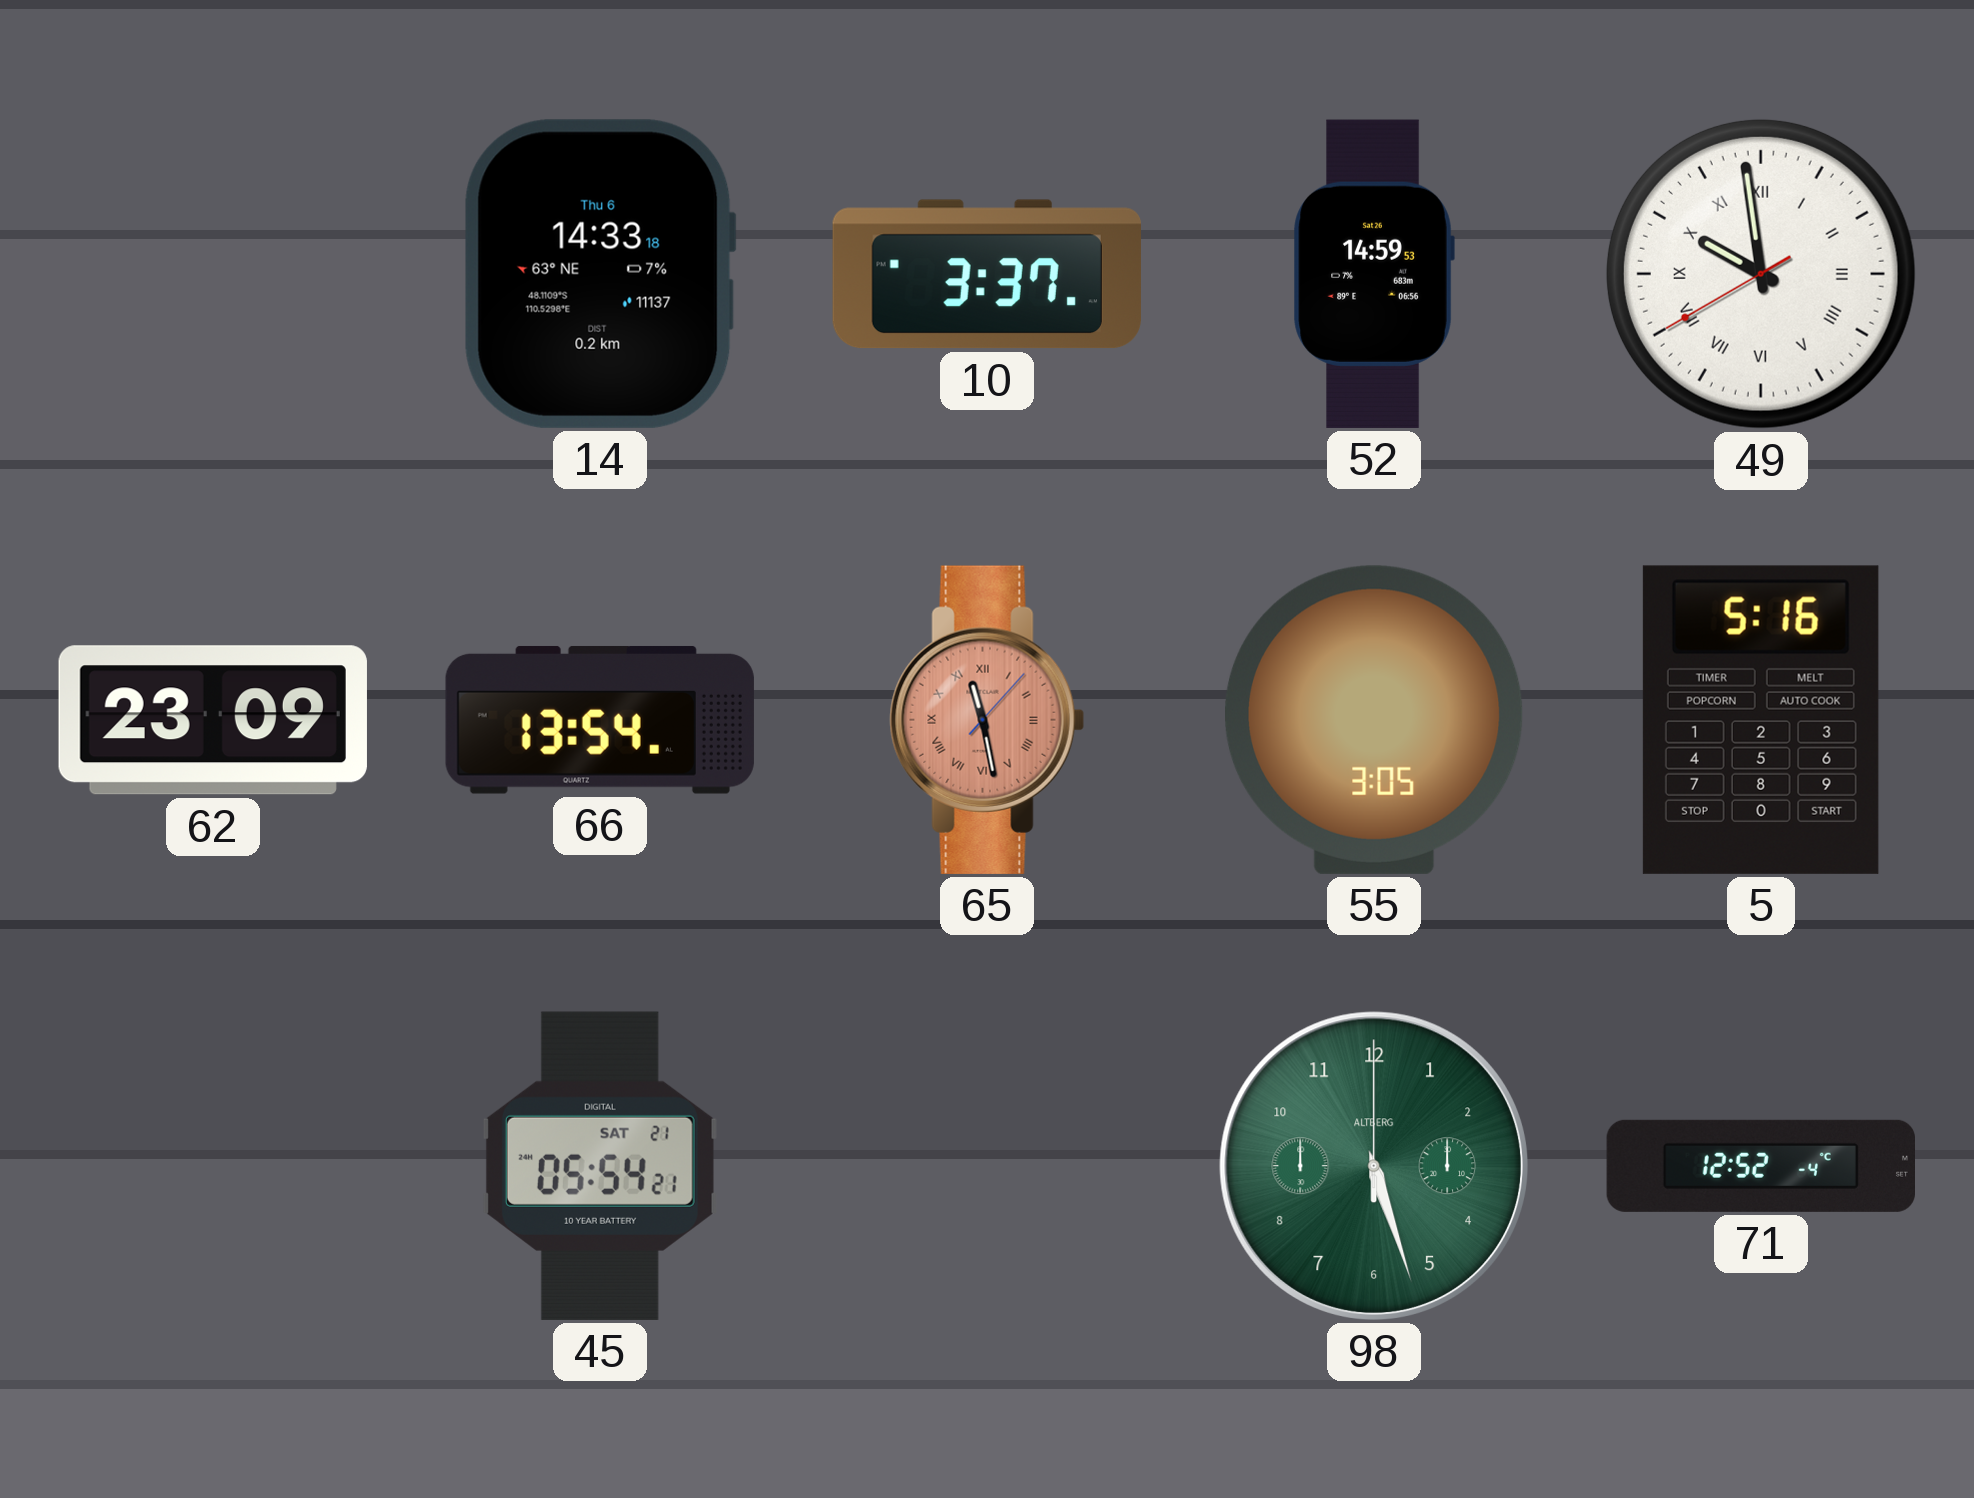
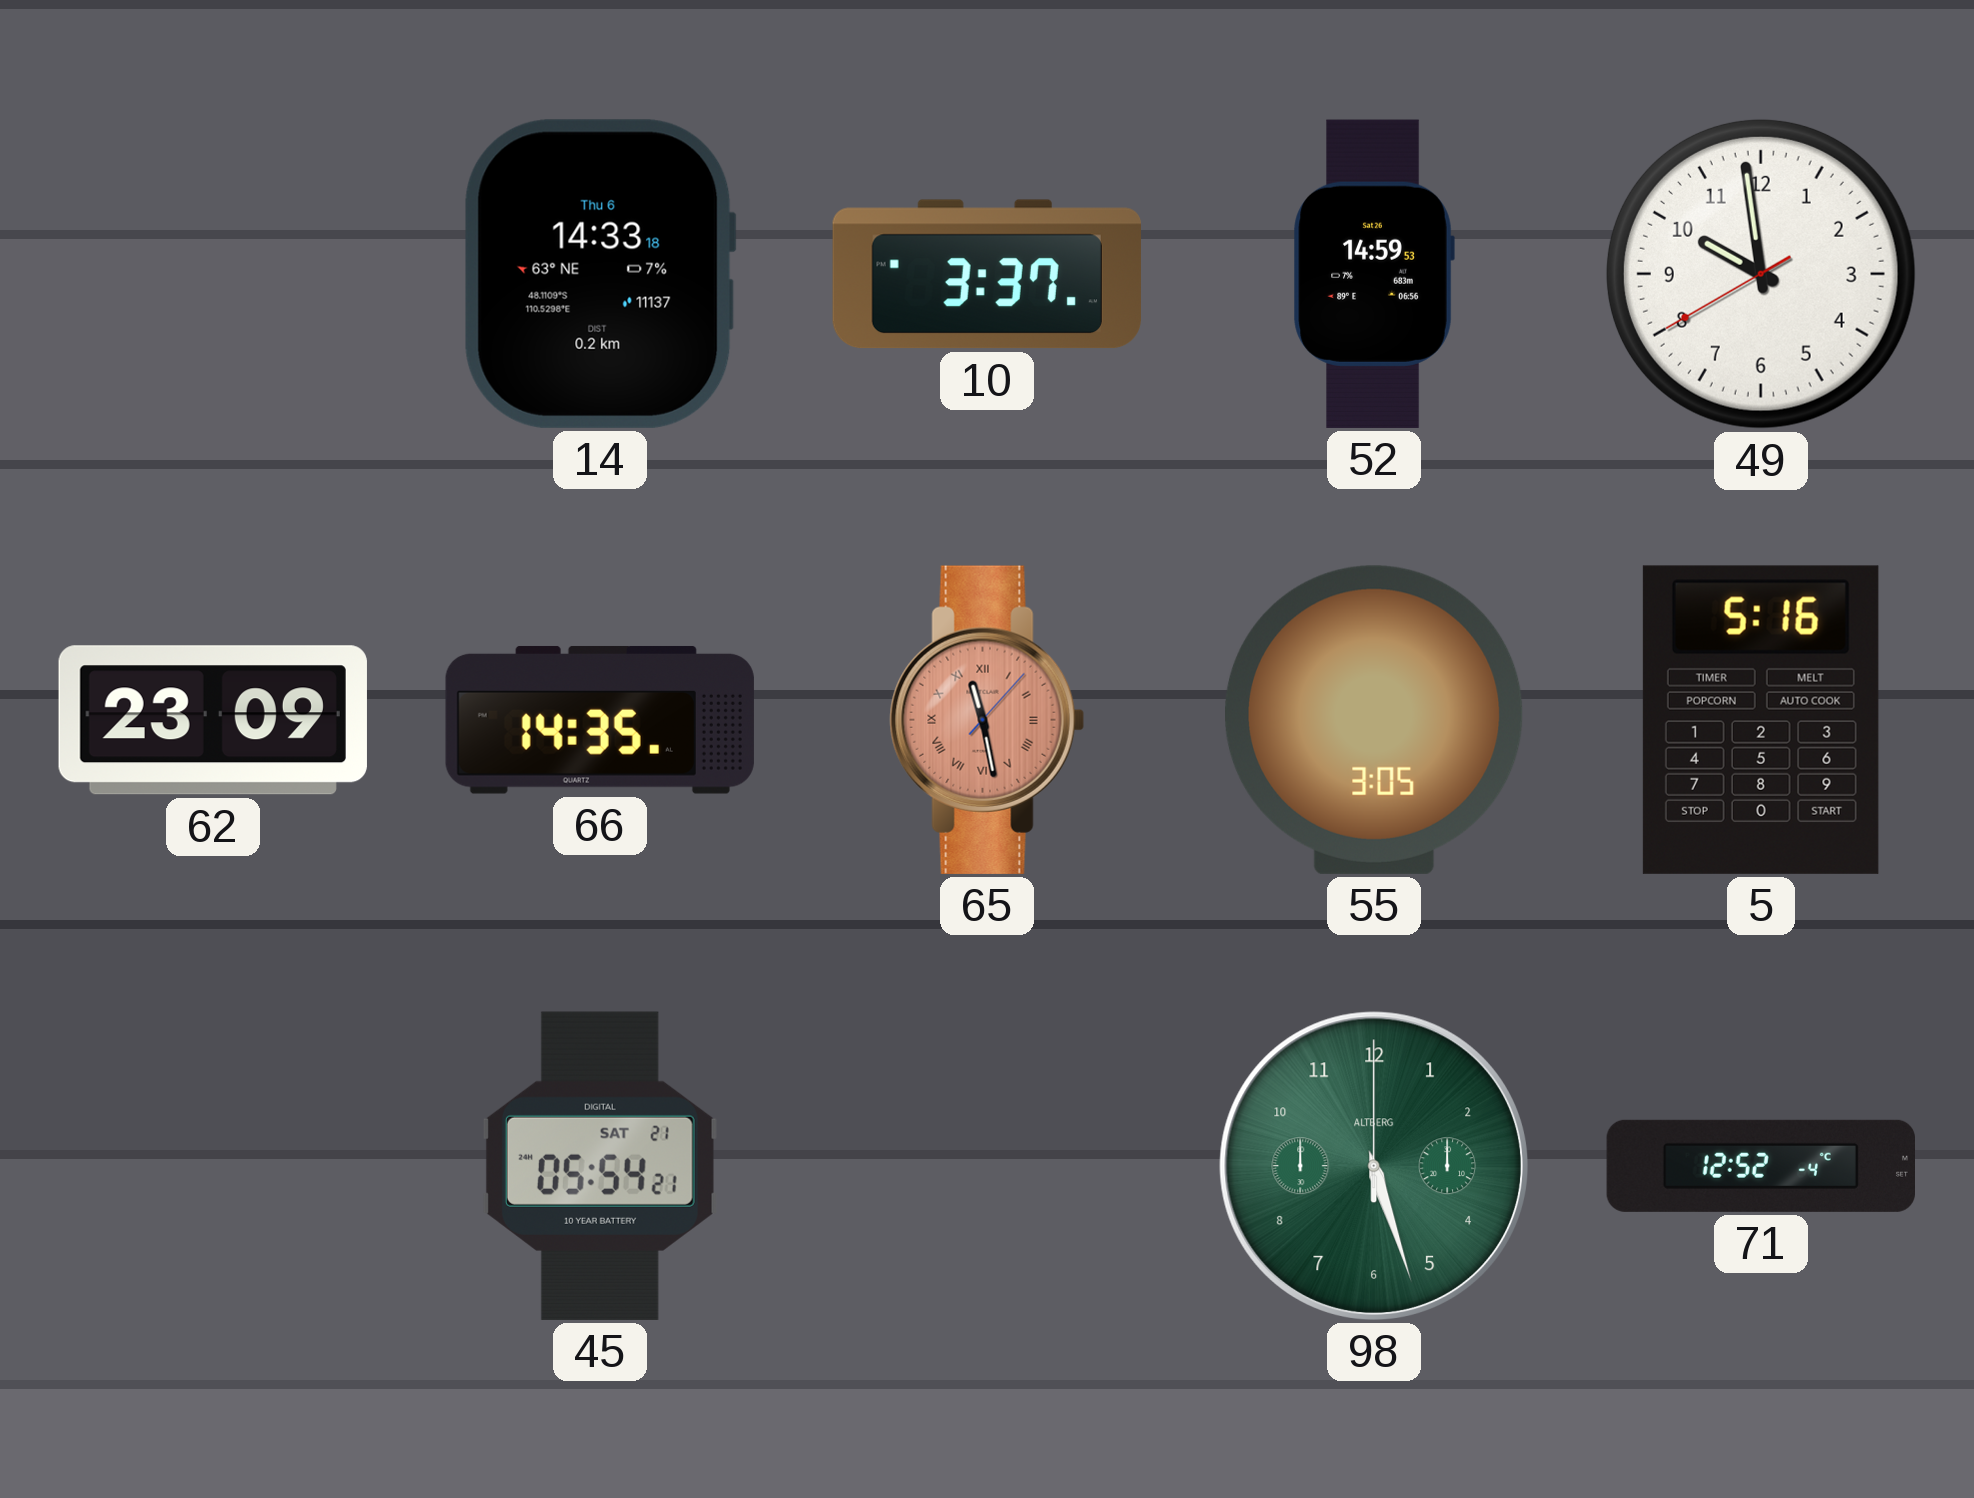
49 numerals: Roman -> Arabic (1761, 274)
66: 13:54 -> 14:35 (600, 720)
